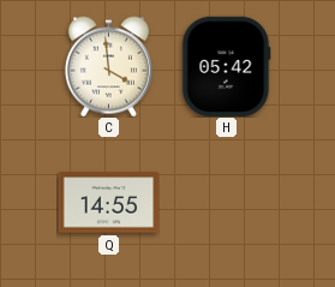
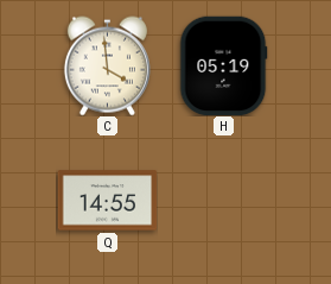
H: 05:42 -> 05:19 (223, 65)
